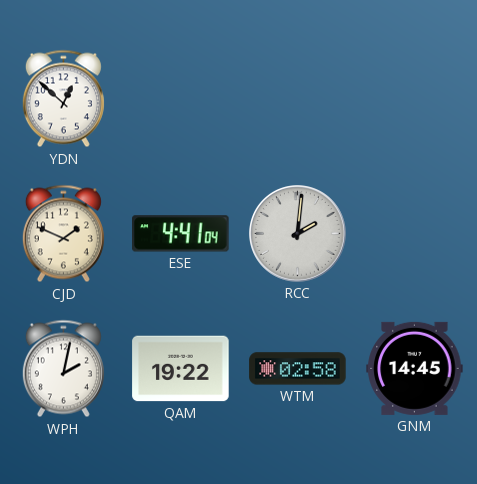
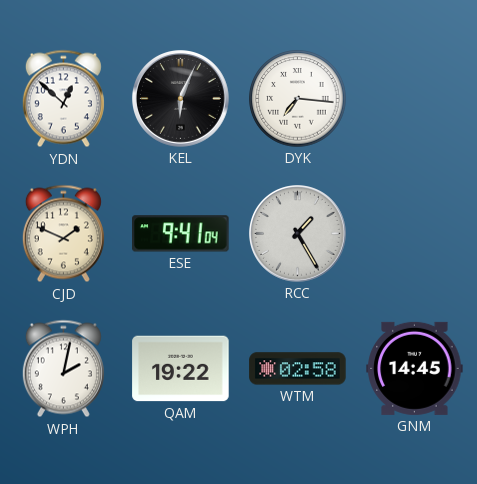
KEL: none -> 6:04 (181, 99)
DYK: none -> 7:16 (298, 99)
ESE: 4:41 -> 9:41 (181, 234)
RCC: 2:01 -> 1:25 (298, 234)
